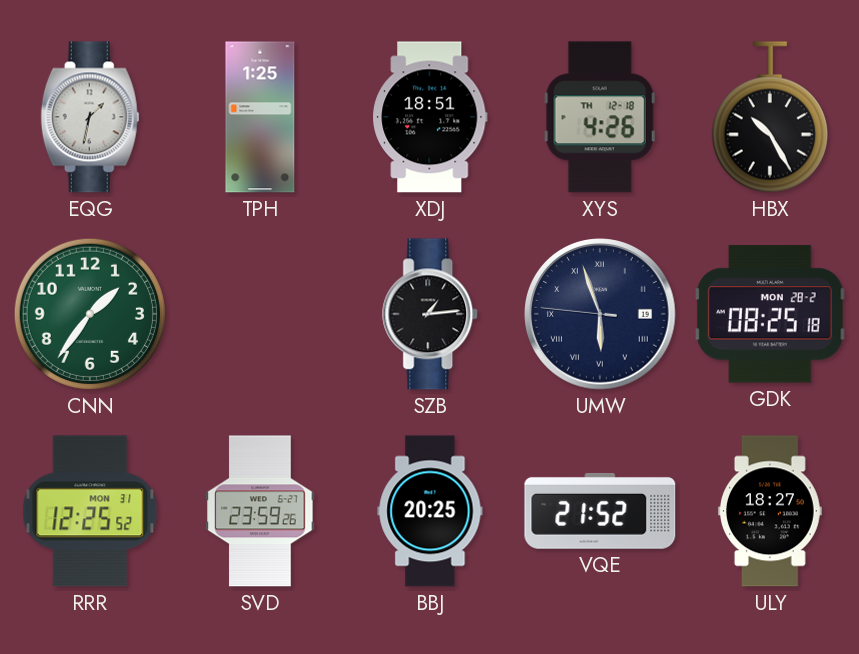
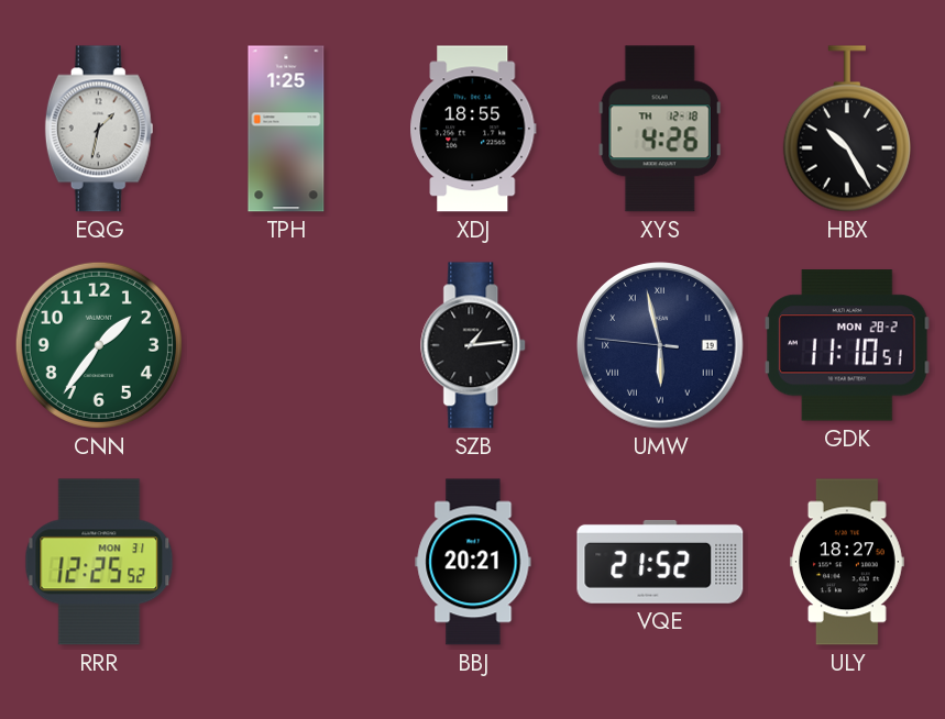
XDJ: 18:51 -> 18:55 (473, 129)
UMW: 5:56 -> 5:57 (660, 345)
GDK: 08:25 -> 11:10 (847, 345)
SVD: 23:59 -> none (260, 511)
BBJ: 20:25 -> 20:21 (473, 562)
